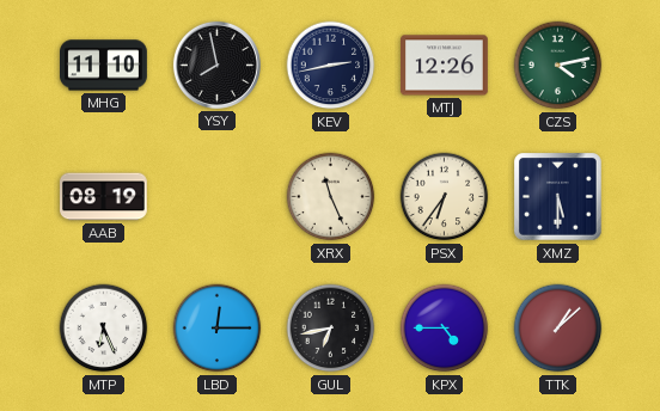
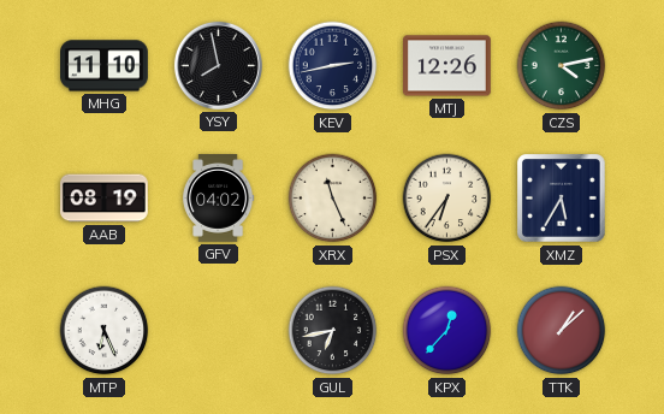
GFV: none -> 04:02 (219, 199)
XMZ: 5:30 -> 5:35 (562, 199)
LBD: 12:15 -> none (218, 329)
KPX: 4:45 -> 12:37 (447, 331)
